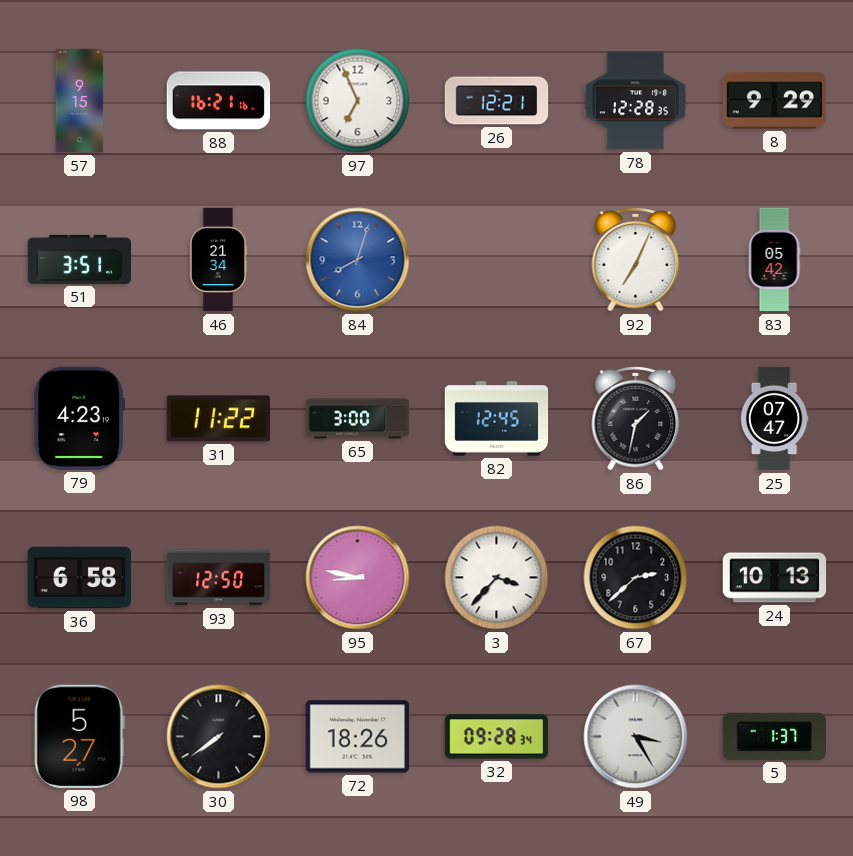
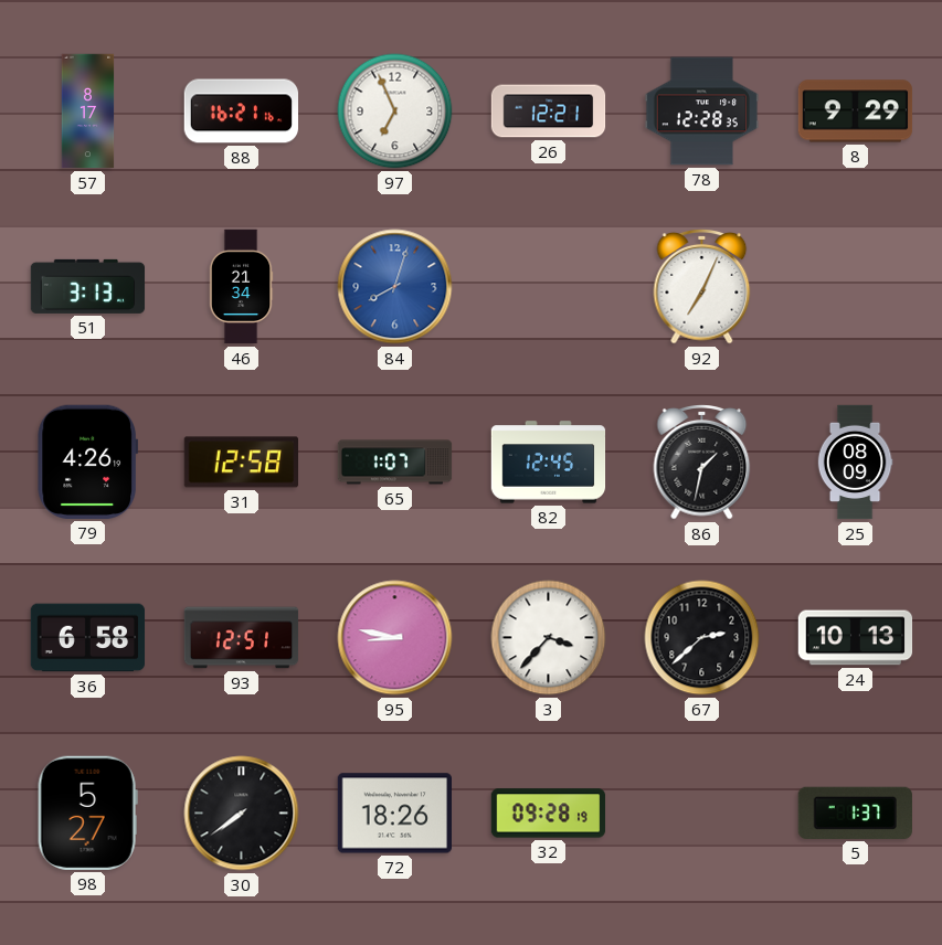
57: 9:15 -> 8:17 (88, 112)
51: 3:51 -> 3:13 (88, 286)
83: 05:42 -> none (774, 260)
79: 4:23 -> 4:26 (87, 461)
31: 11:22 -> 12:58 (241, 463)
65: 3:00 -> 1:07 (395, 463)
25: 07:47 -> 08:09 (855, 463)
93: 12:50 -> 12:51 (242, 638)
32: 09:28:34 -> 09:28:19 (549, 814)
49: 3:25 -> none (636, 737)
